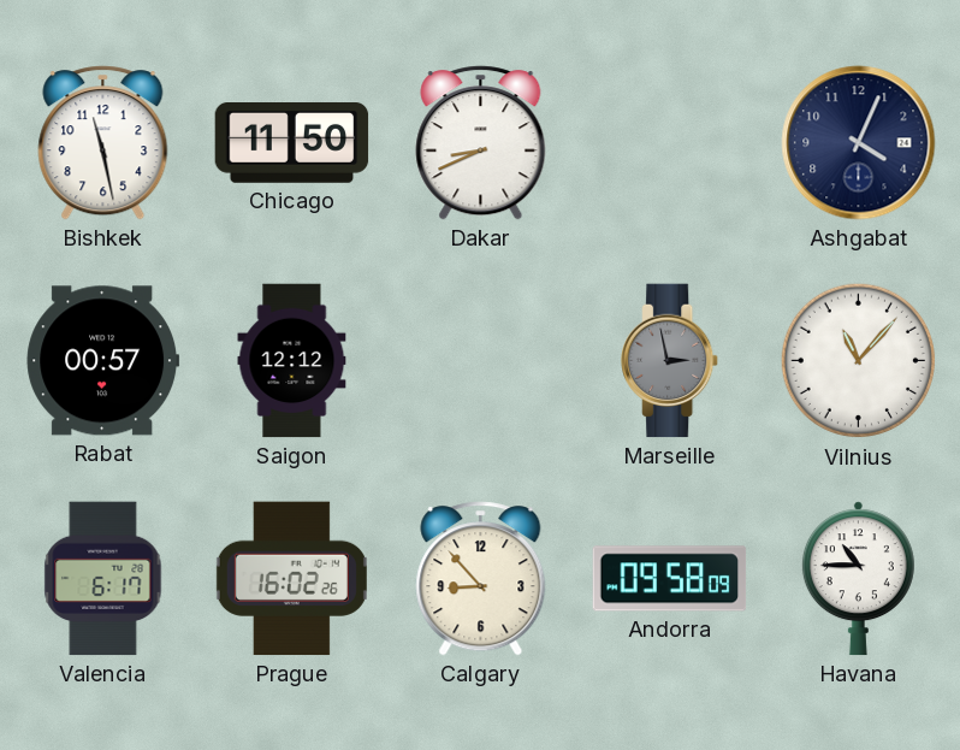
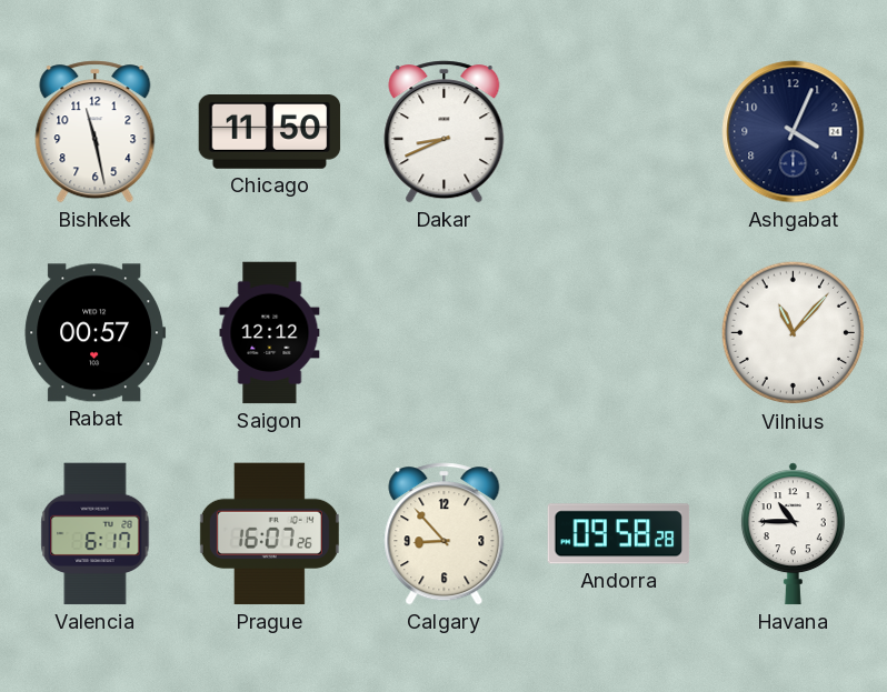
Marseille: 2:58 -> none (670, 361)
Prague: 16:02 -> 16:07 (269, 534)
Andorra: 09:58:09 -> 09:58:28 (619, 534)
